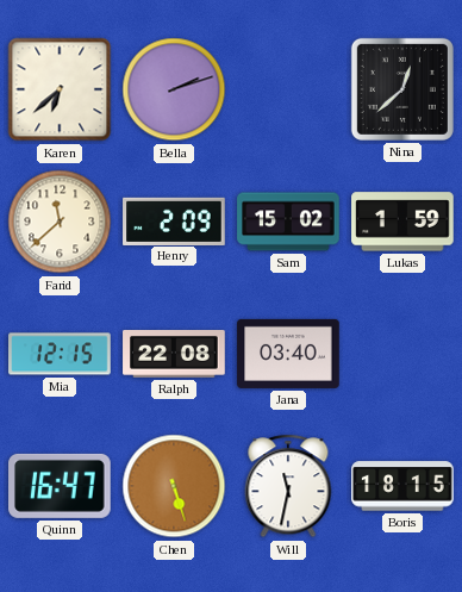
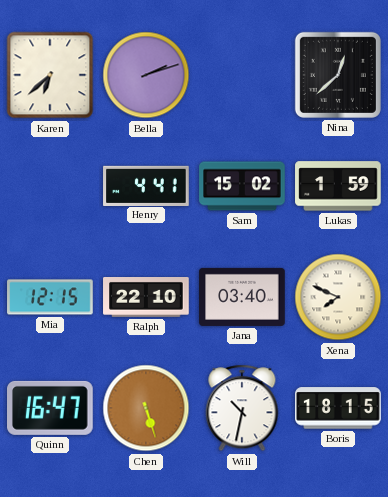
Farid: 11:38 -> none (60, 222)
Henry: 2:09 -> 4:41 (146, 185)
Ralph: 22:08 -> 22:10 (146, 298)
Xena: none -> 7:49 (338, 297)
Will: 11:32 -> 10:32 (242, 408)
